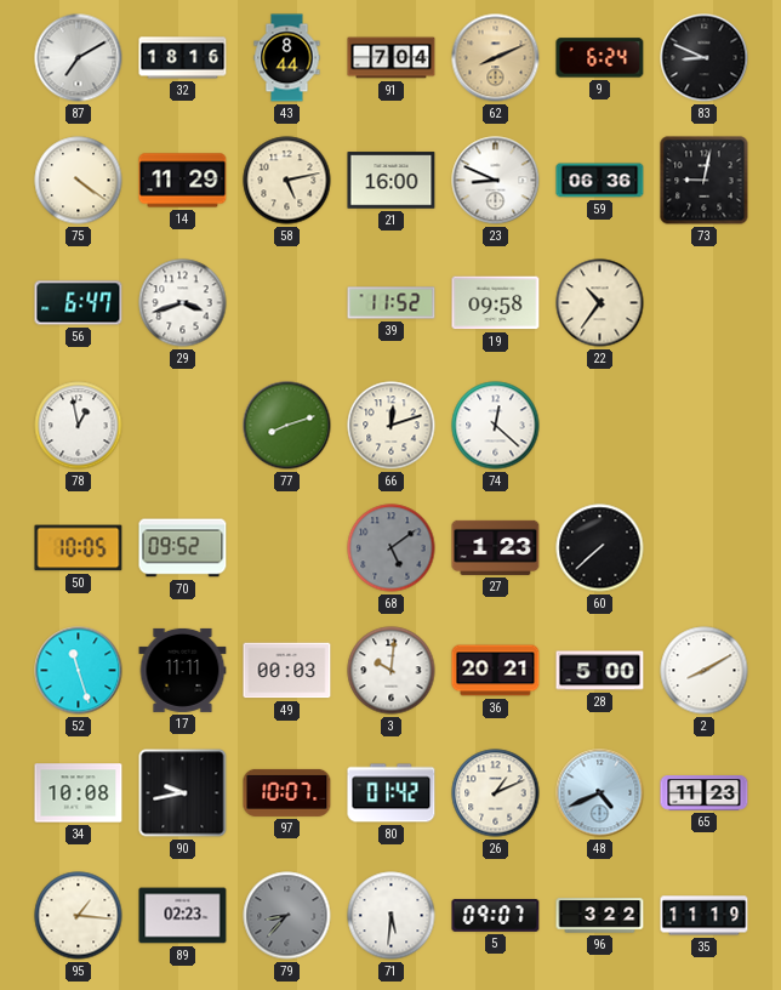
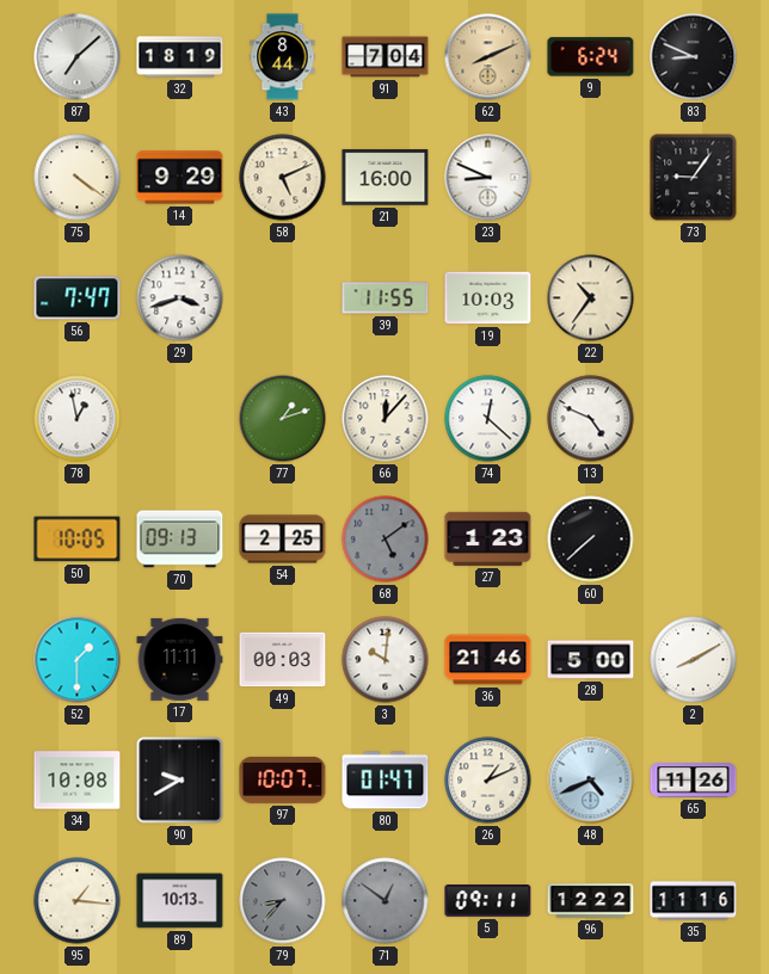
87: 7:10 -> 7:08 (78, 57)
32: 18:16 -> 18:19 (180, 57)
14: 11:29 -> 9:29 (180, 178)
58: 5:13 -> 5:11 (283, 178)
59: 06:36 -> none (600, 181)
73: 9:02 -> 9:06 (694, 178)
56: 6:47 -> 7:47 (78, 298)
39: 11:52 -> 11:55 (386, 298)
19: 09:58 -> 10:03 (488, 298)
77: 8:12 -> 1:12 (283, 419)
66: 12:12 -> 12:07 (386, 419)
13: none -> 4:49 (591, 419)
70: 09:52 -> 09:13 (180, 540)
54: none -> 2:25 (283, 540)
52: 11:27 -> 1:30 (78, 660)
36: 20:21 -> 21:46 (488, 660)
90: 9:43 -> 9:40 (180, 781)
80: 01:42 -> 01:47 (386, 781)
65: 11:23 -> 11:26 (694, 781)
89: 02:23 -> 10:13 (180, 901)
71: 5:31 -> 12:51 (386, 901)
71 dial: white -> grey (386, 901)
5: 09:07 -> 09:11 (488, 901)
96: 3:22 -> 12:22 (591, 901)
35: 11:19 -> 11:16 (694, 901)
